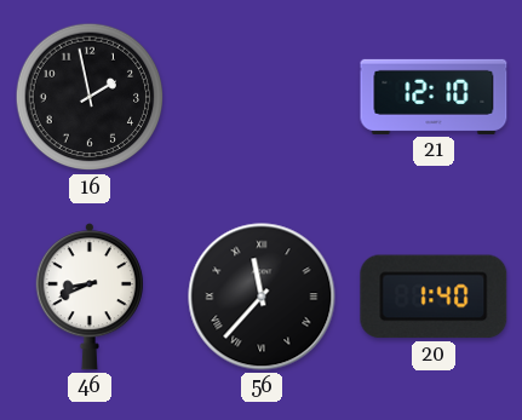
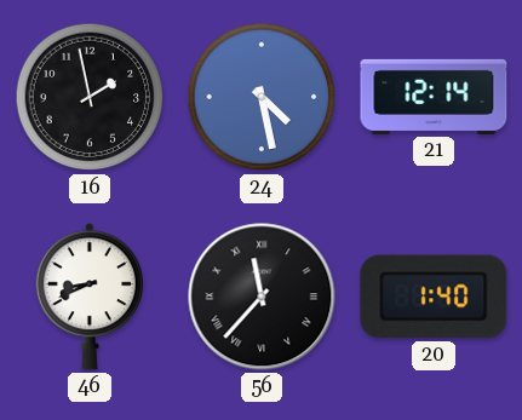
24: none -> 4:28 (262, 97)
21: 12:10 -> 12:14 (434, 97)
